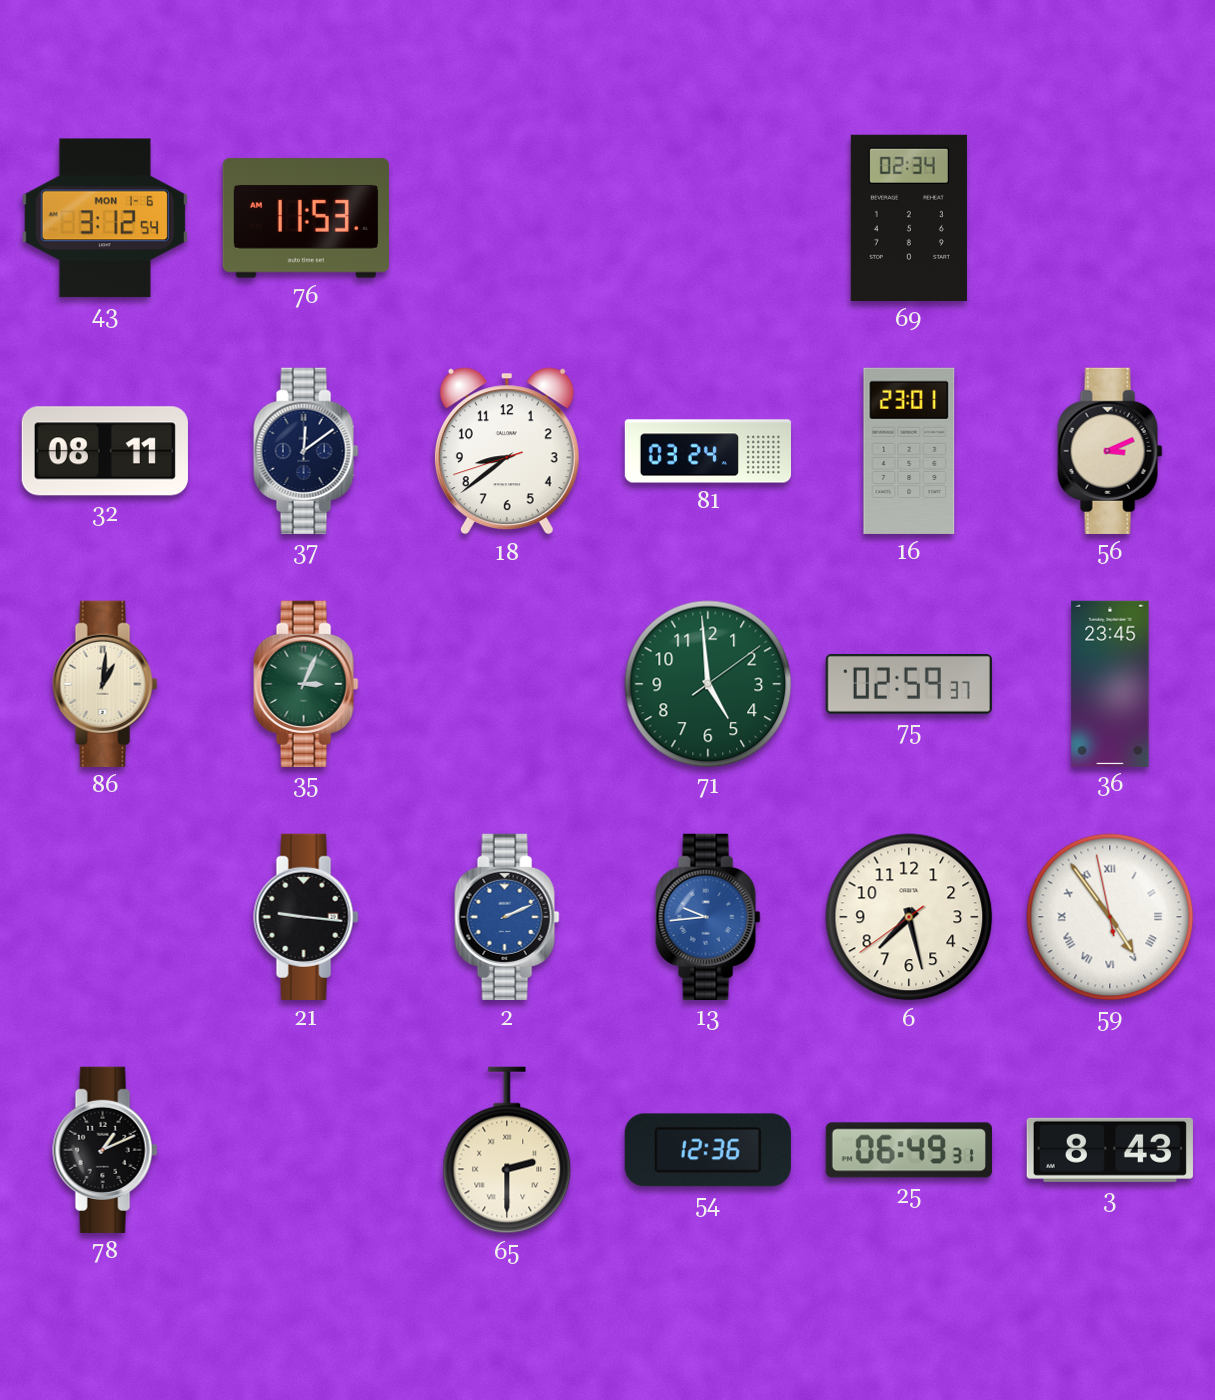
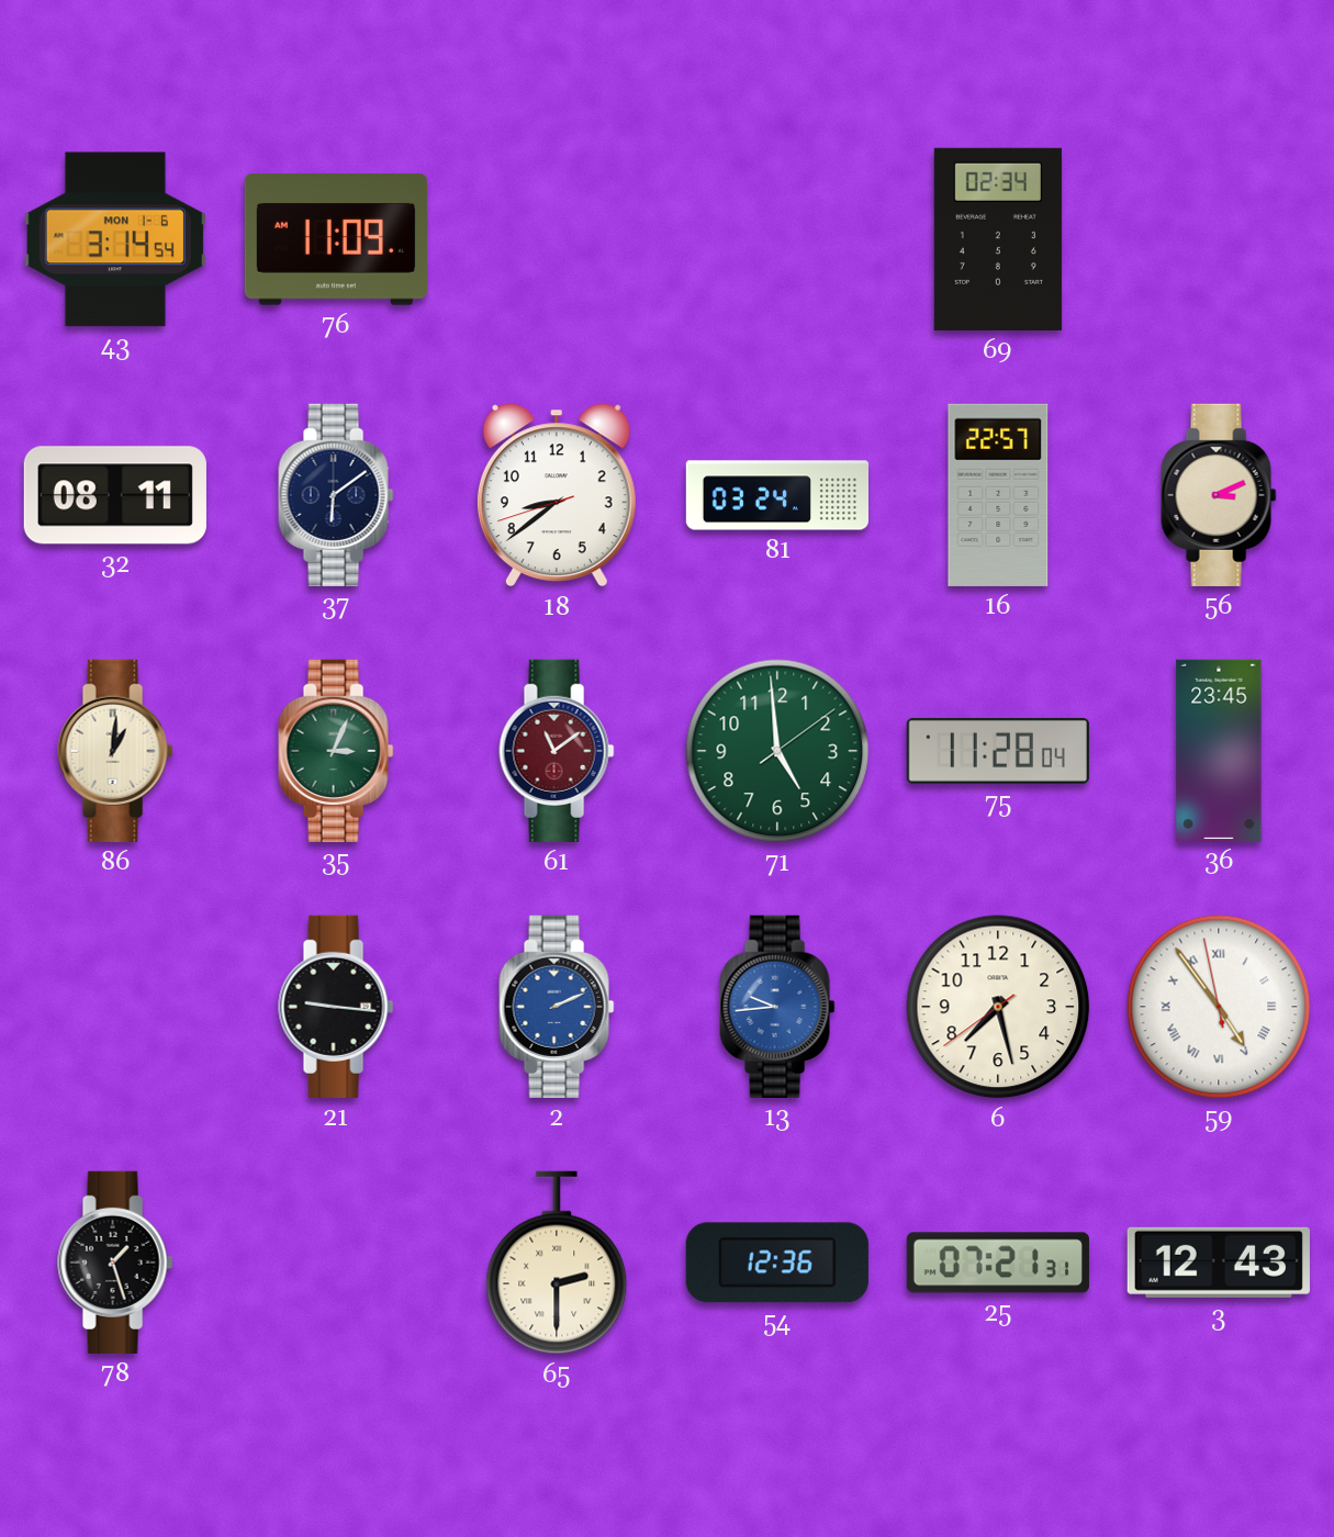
43: 3:12 -> 3:14 (115, 239)
76: 11:53 -> 11:09 (336, 239)
37: 12:09 -> 6:09 (336, 495)
16: 23:01 -> 22:57 (998, 495)
61: none -> 11:09 (557, 751)
75: 02:59 -> 11:28 (998, 751)
78: 1:11 -> 1:27 (115, 1263)
25: 06:49 -> 07:21 (998, 1263)
3: 8:43 -> 12:43 (1219, 1263)
